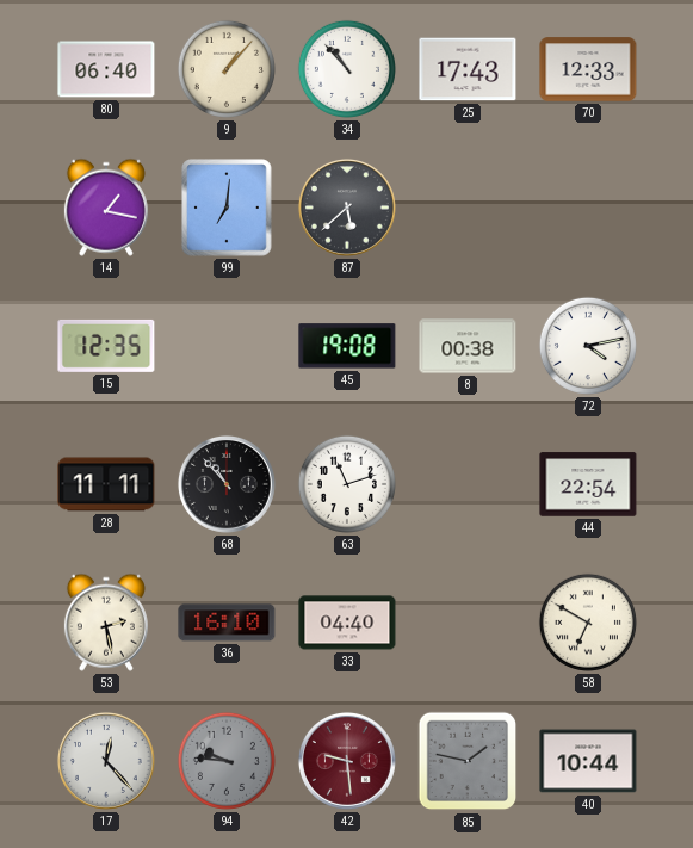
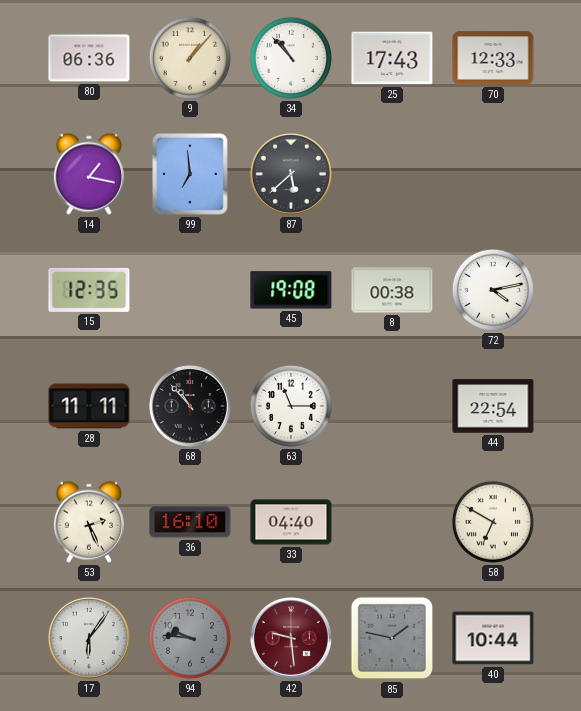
80: 06:40 -> 06:36 (89, 58)
99: 7:01 -> 6:59 (190, 174)
63: 11:12 -> 11:15 (291, 406)
53: 2:28 -> 2:26 (89, 522)
17: 12:23 -> 6:06 (89, 638)
